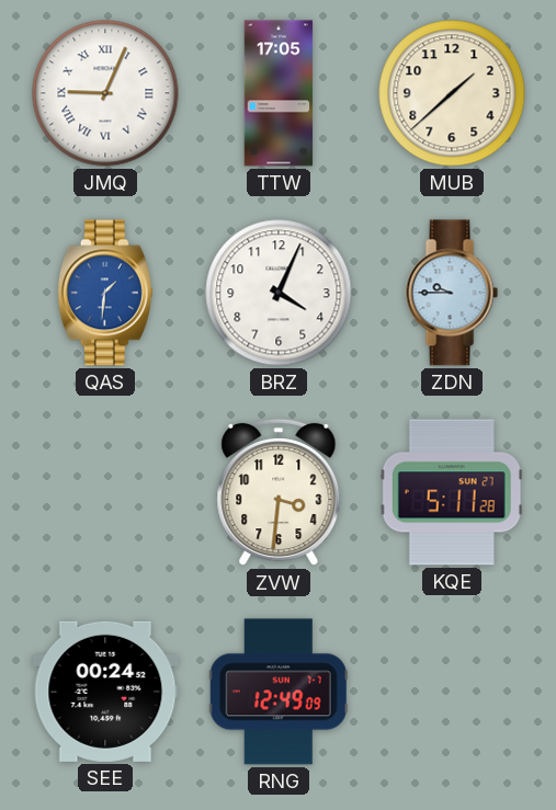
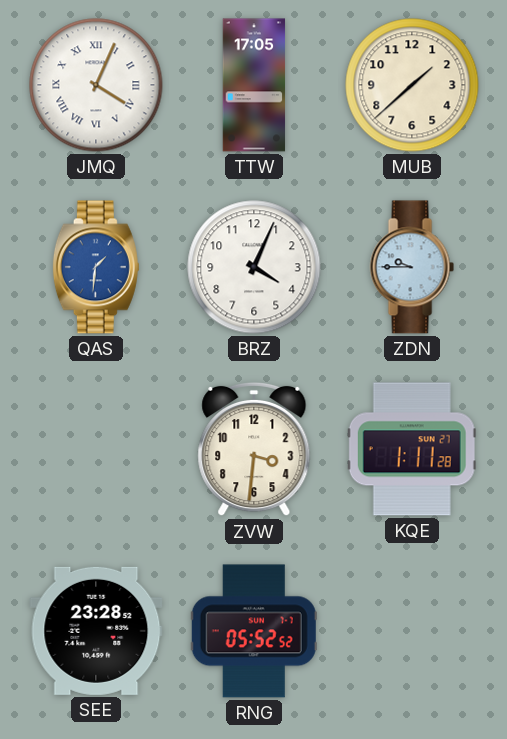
JMQ: 9:04 -> 4:04 (96, 85)
KQE: 5:11 -> 1:11 (412, 449)
SEE: 00:24 -> 23:28 (96, 631)
RNG: 12:49 -> 05:52 (254, 631)
